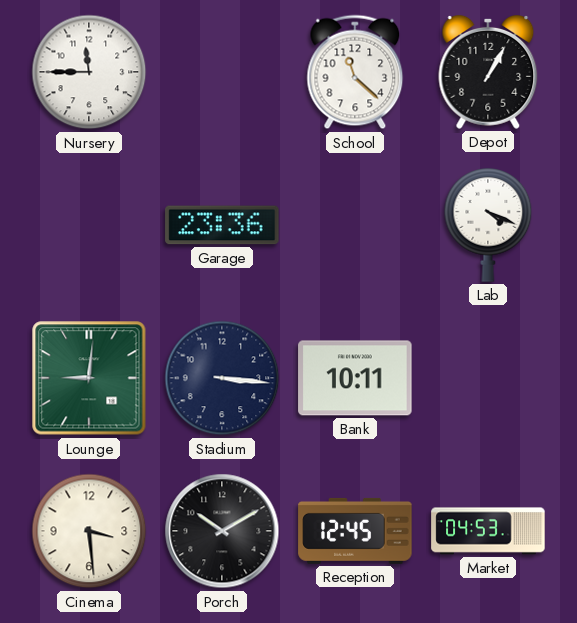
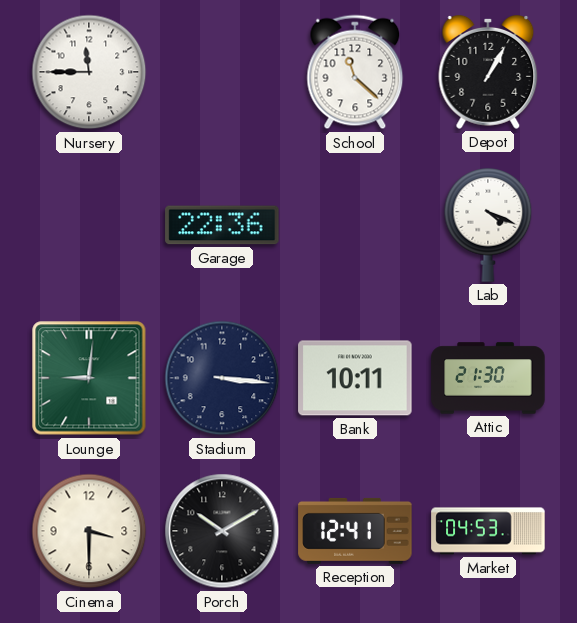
Garage: 23:36 -> 22:36 (222, 225)
Attic: none -> 21:30 (488, 378)
Cinema: 3:29 -> 3:30 (89, 531)
Reception: 12:45 -> 12:41 (355, 531)
